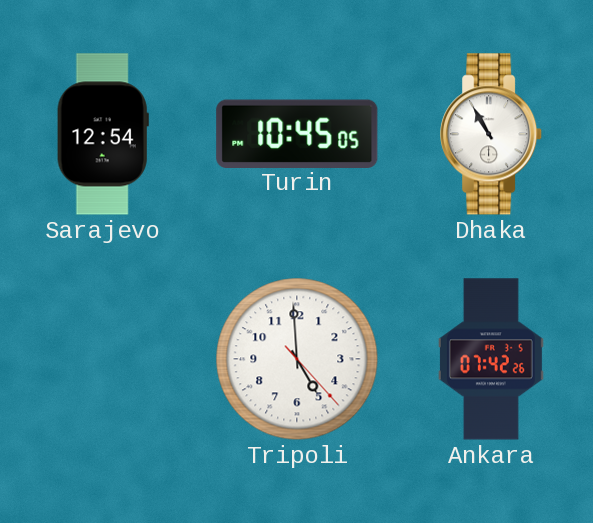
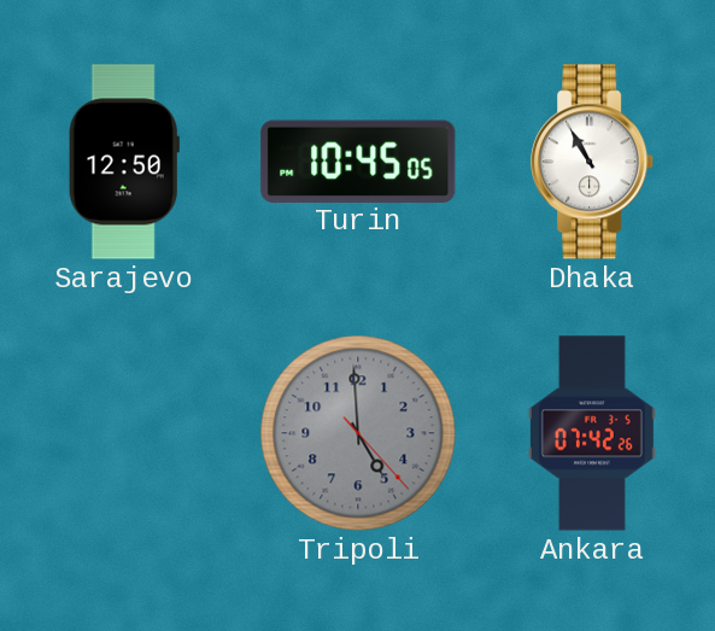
Sarajevo: 12:54 -> 12:50 (124, 162)
Tripoli dial: white -> grey (358, 433)
